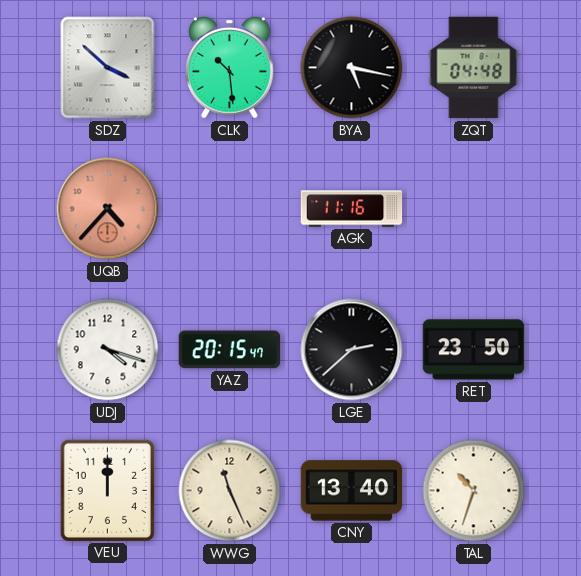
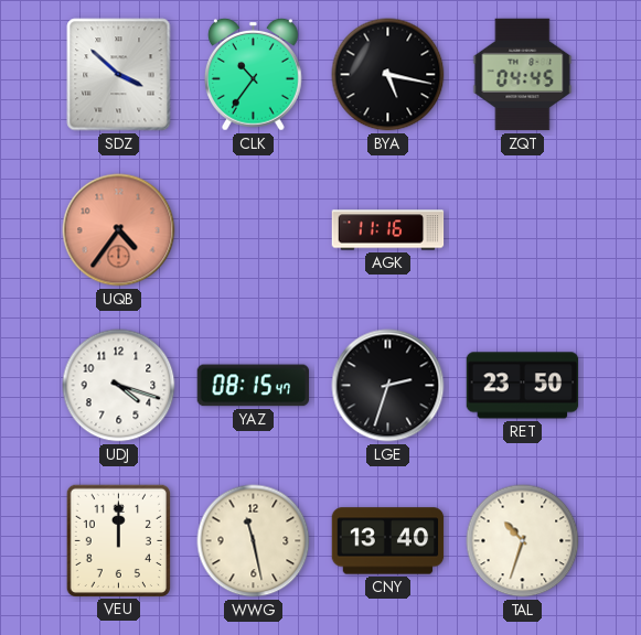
CLK: 10:29 -> 10:36 (254, 74)
ZQT: 04:48 -> 04:45 (523, 75)
UQB: 4:37 -> 4:36 (119, 230)
YAZ: 20:15 -> 08:15 (254, 386)
LGE: 2:38 -> 2:33 (388, 386)
WWG: 11:26 -> 11:28 (254, 541)
